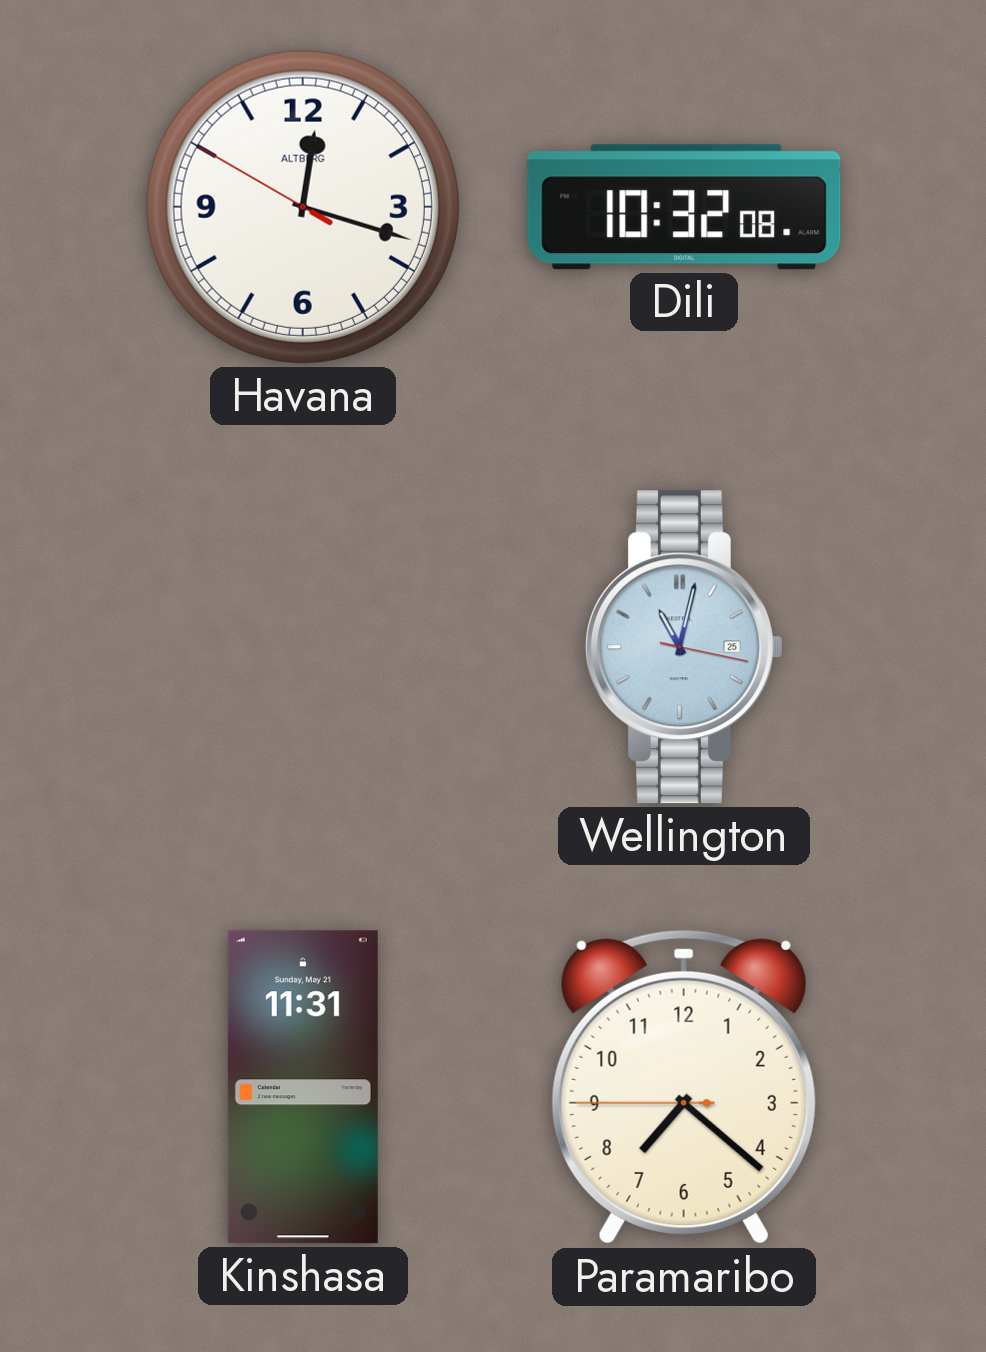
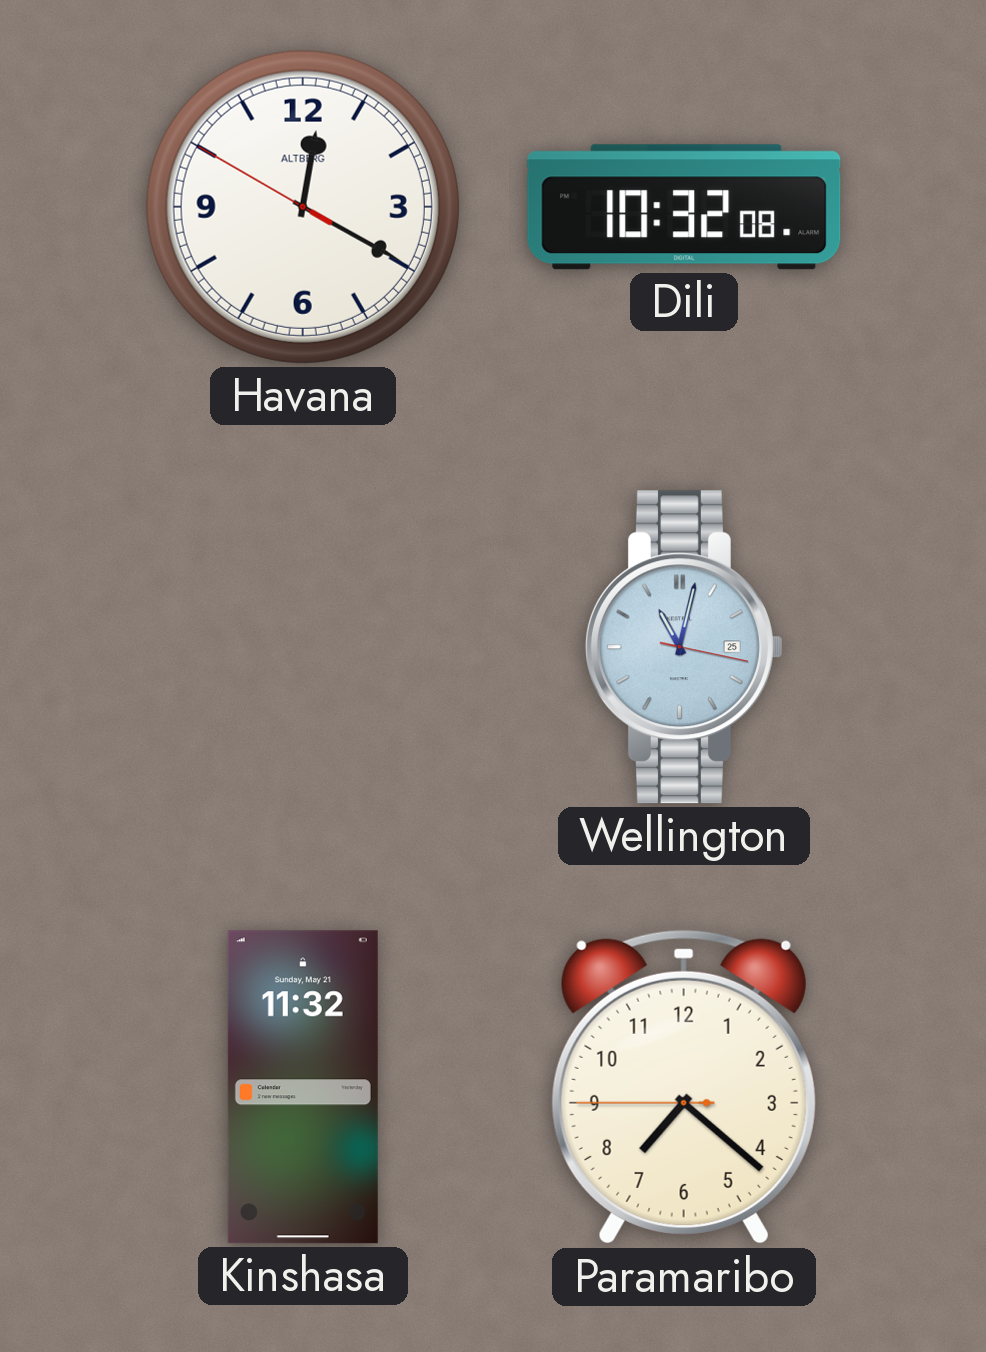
Havana: 12:17 -> 12:19 (303, 207)
Kinshasa: 11:31 -> 11:32 (303, 1087)
